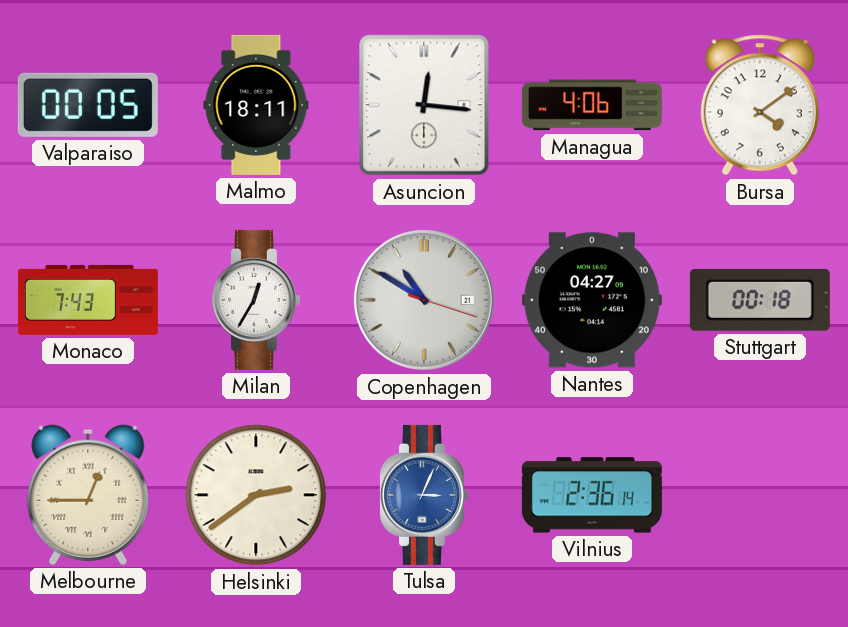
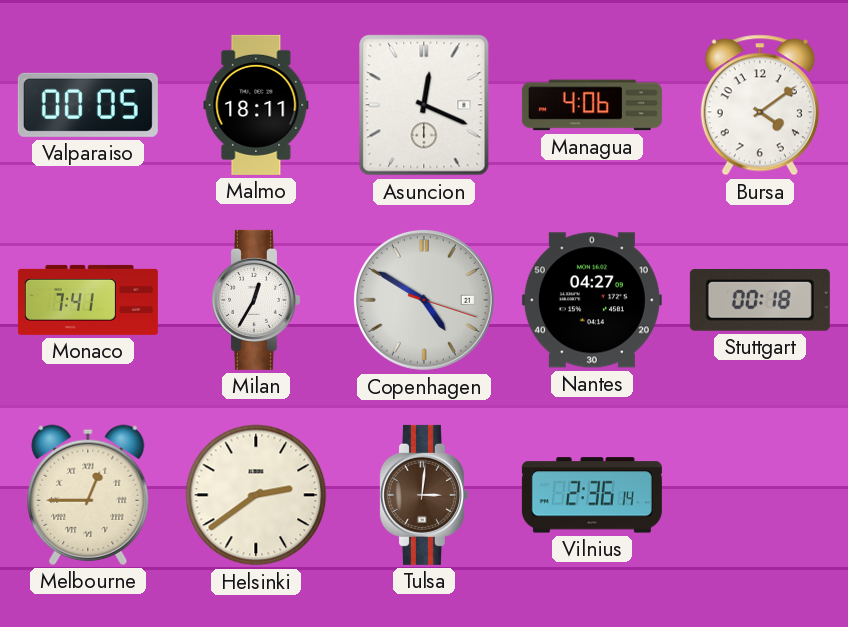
Asuncion: 12:16 -> 12:19 (424, 105)
Monaco: 7:43 -> 7:41 (88, 300)
Copenhagen: 10:50 -> 4:50 (424, 300)
Tulsa: 3:04 -> 3:01 (423, 495)
Tulsa dial: blue -> brown (423, 495)
